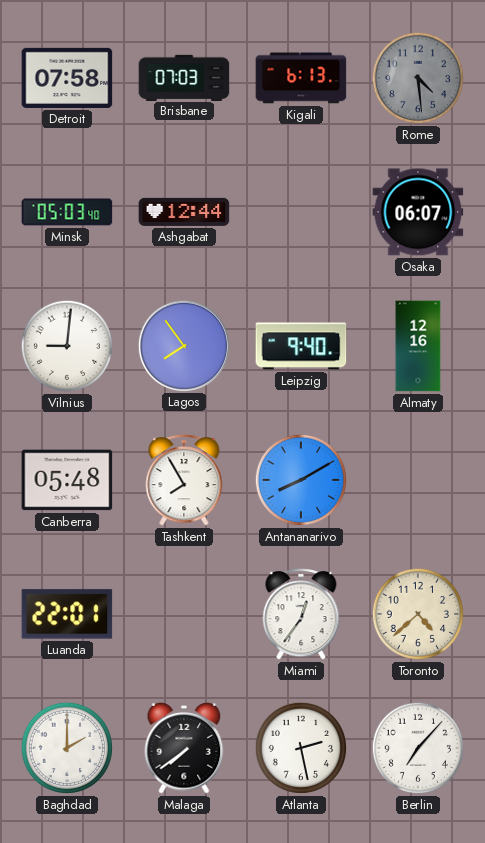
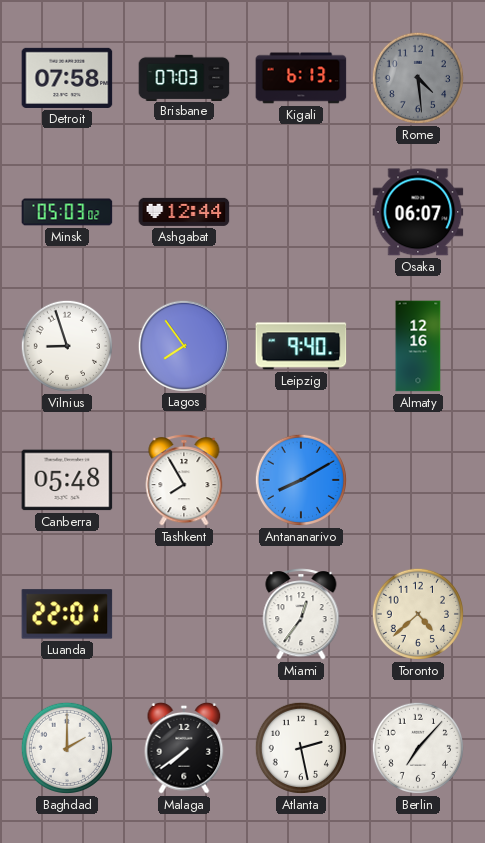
Minsk: 05:03:40 -> 05:03:02 (67, 212)
Vilnius: 9:01 -> 8:57 (67, 346)
